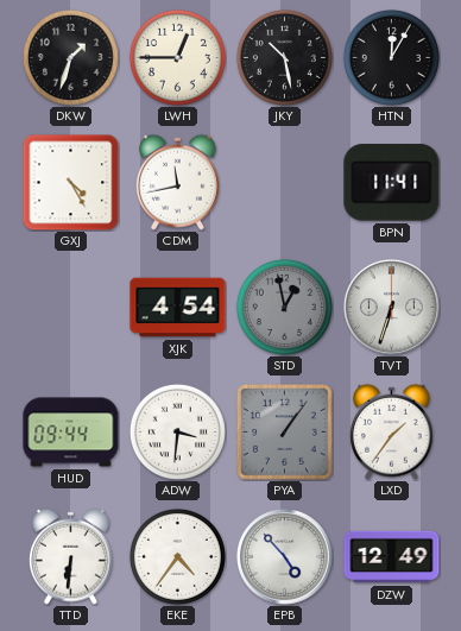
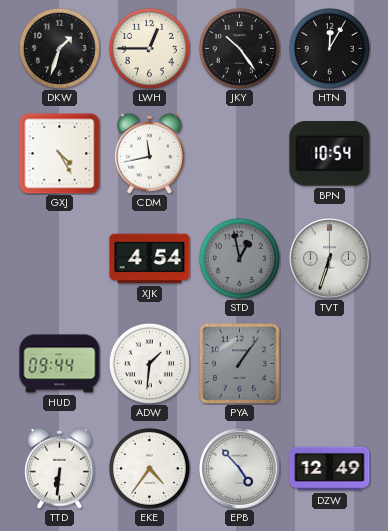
JKY: 10:28 -> 10:24 (239, 48)
BPN: 11:41 -> 10:54 (330, 154)
ADW: 3:31 -> 1:31 (149, 363)
LXD: 1:36 -> none (391, 431)
